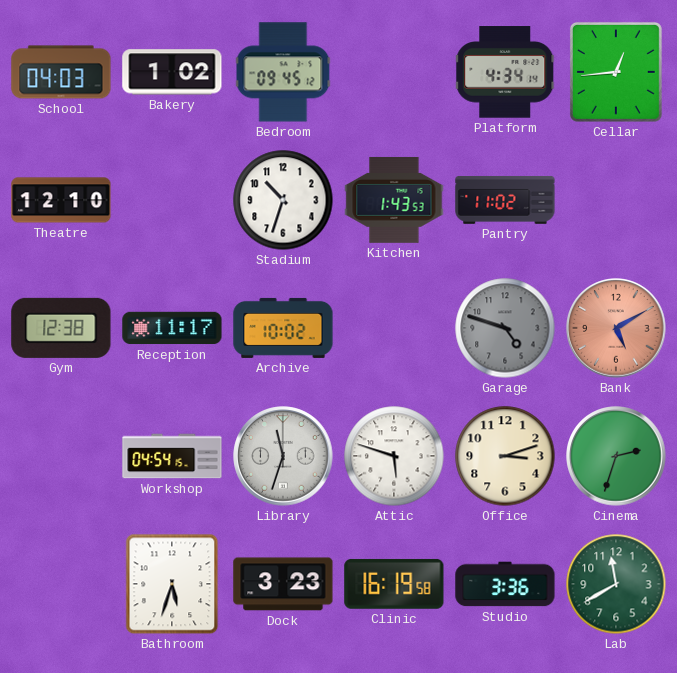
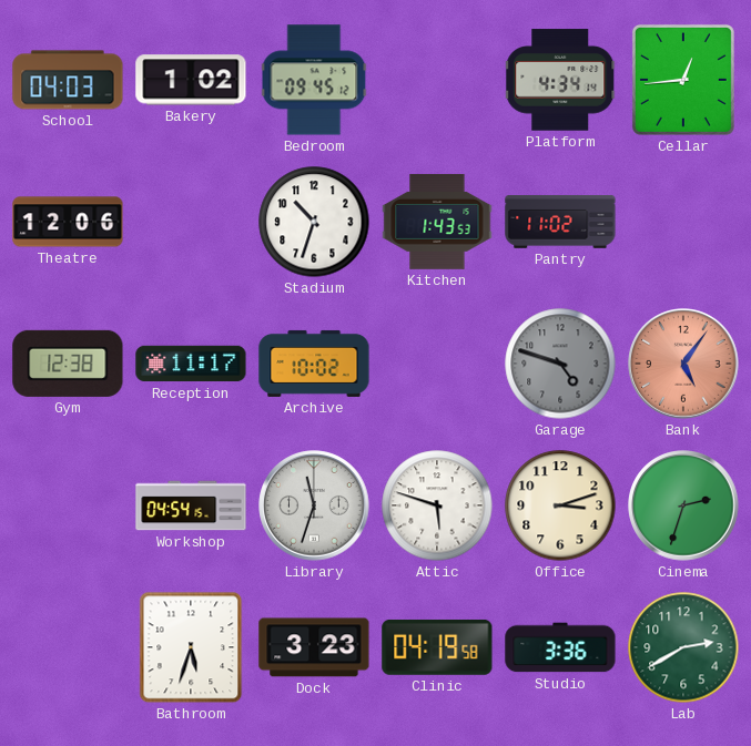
Theatre: 12:10 -> 12:06 (68, 222)
Bank: 5:10 -> 5:06 (683, 364)
Clinic: 16:19 -> 04:19 (437, 647)
Lab: 11:40 -> 2:40 (683, 647)
